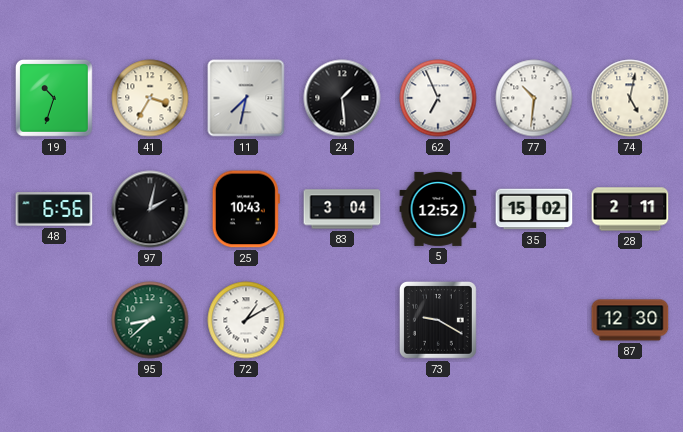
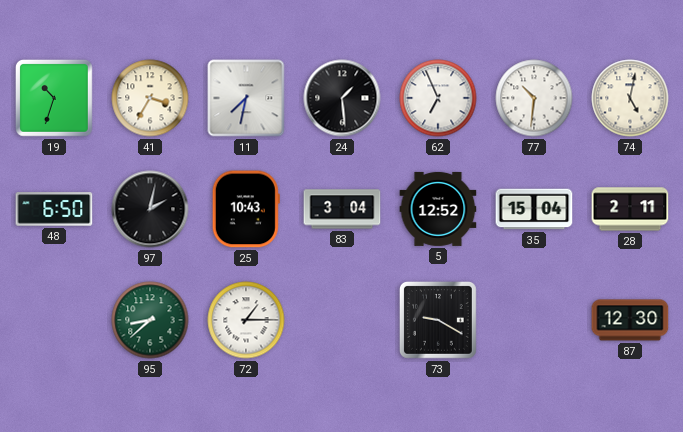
48: 6:56 -> 6:50 (54, 209)
35: 15:02 -> 15:04 (534, 209)
72: 1:10 -> 1:15 (246, 320)
